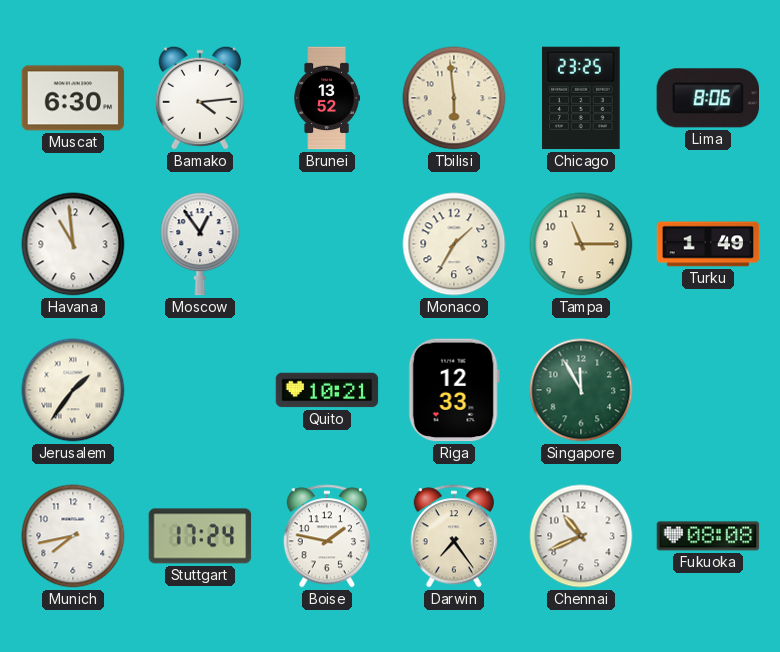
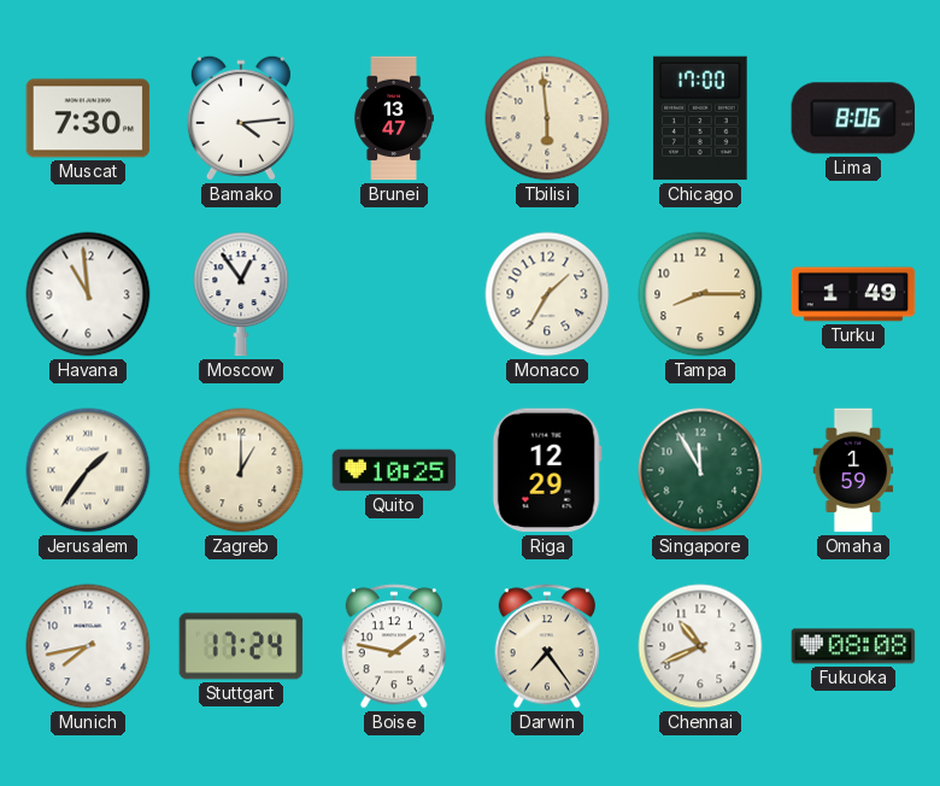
Muscat: 6:30 -> 7:30 (88, 118)
Brunei: 13:52 -> 13:47 (394, 118)
Chicago: 23:25 -> 17:00 (700, 118)
Tampa: 11:15 -> 8:15 (700, 294)
Zagreb: none -> 1:00 (241, 470)
Quito: 10:21 -> 10:25 (394, 470)
Riga: 12:33 -> 12:29 (547, 470)
Omaha: none -> 1:59 (853, 470)
